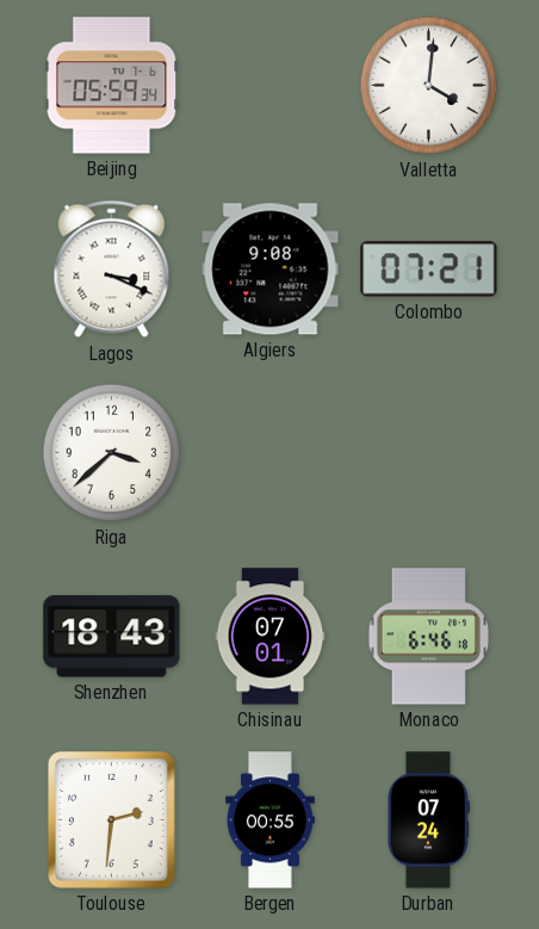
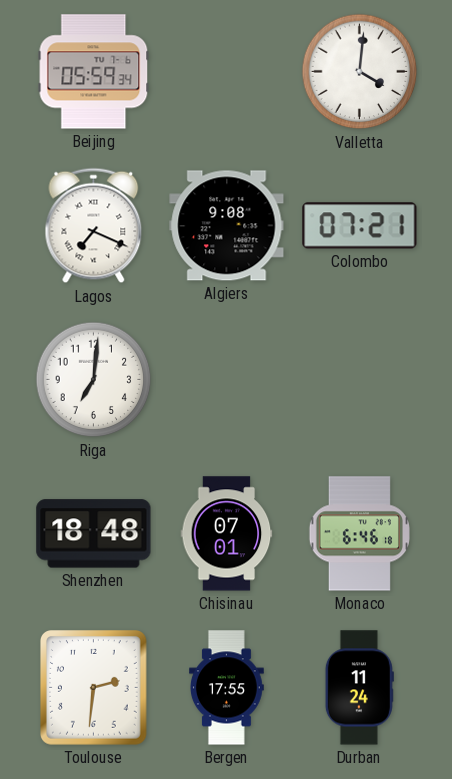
Lagos: 3:19 -> 7:19 (94, 226)
Riga: 3:38 -> 7:01 (94, 380)
Shenzhen: 18:43 -> 18:48 (94, 534)
Bergen: 00:55 -> 17:55 (227, 688)
Durban: 07:24 -> 11:24 (359, 688)
